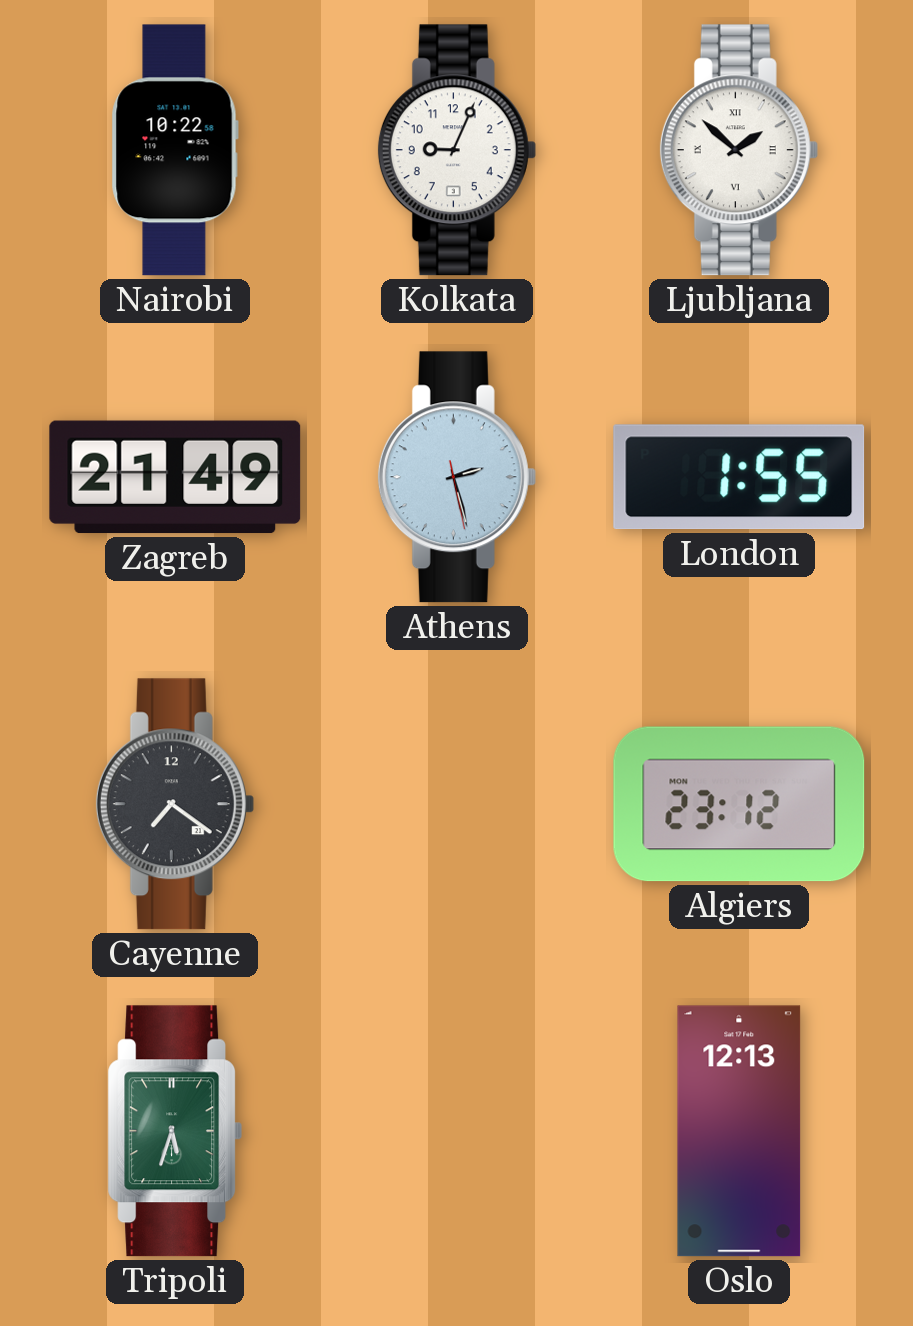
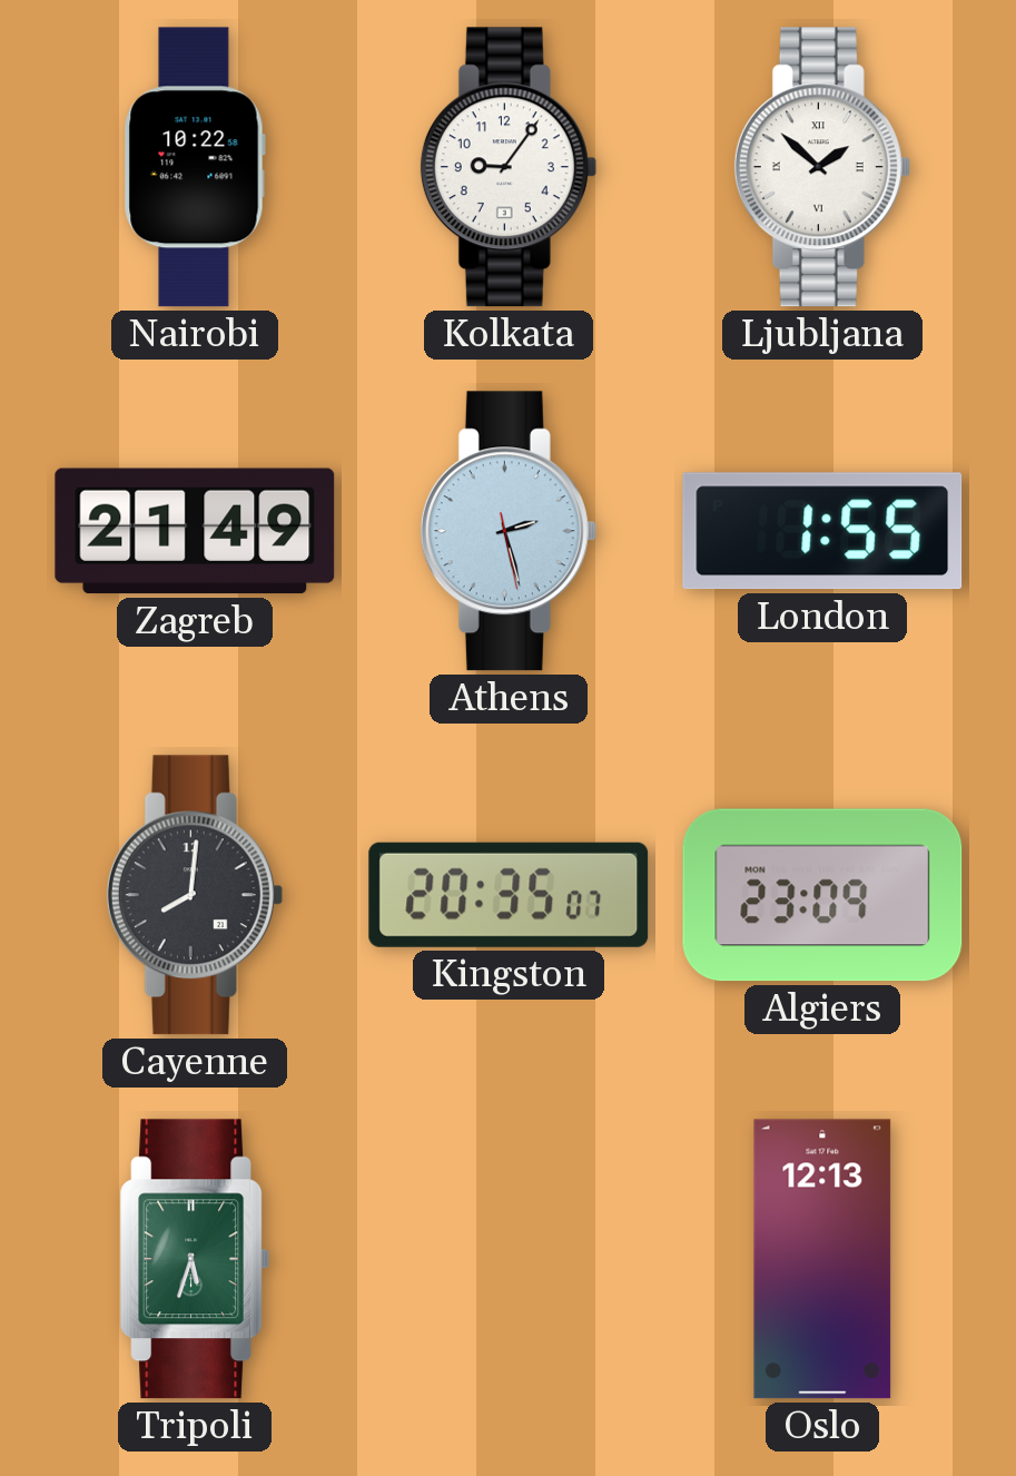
Kolkata: 9:04 -> 9:06 (509, 167)
Cayenne: 7:21 -> 8:01 (195, 895)
Kingston: none -> 20:35 (509, 895)
Algiers: 23:12 -> 23:09 (822, 895)
